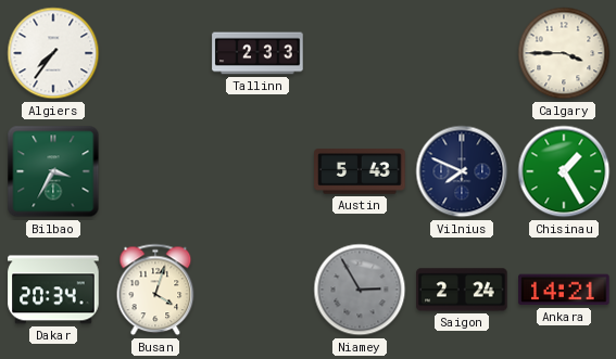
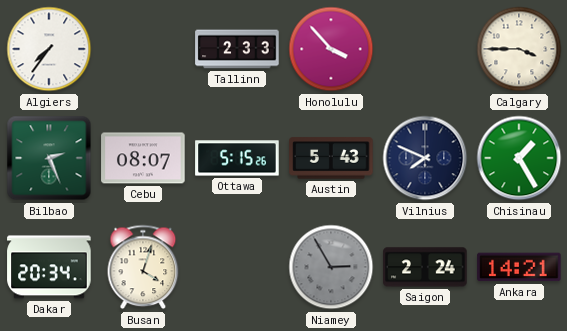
Honolulu: none -> 3:53 (331, 49)
Bilbao: 3:35 -> 2:26 (49, 158)
Cebu: none -> 08:07 (143, 158)
Ottawa: none -> 5:15 (237, 158)
